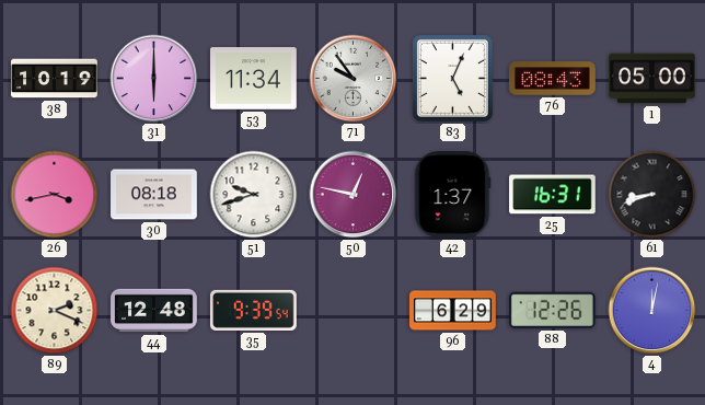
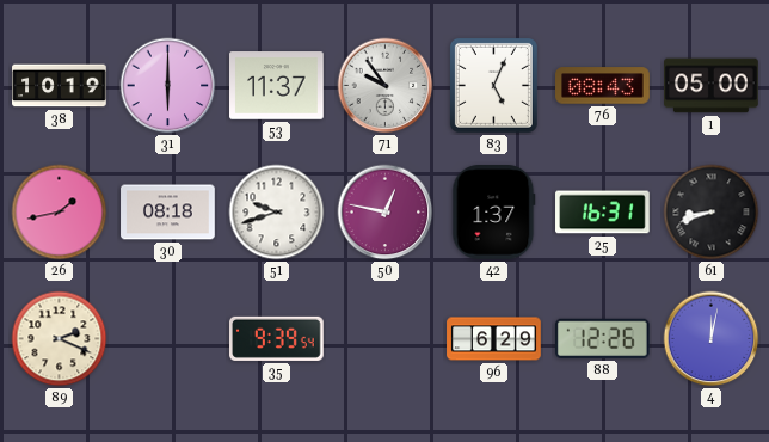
53: 11:34 -> 11:37 (277, 86)
26: 3:43 -> 1:43 (60, 213)
44: 12:48 -> none (154, 311)
